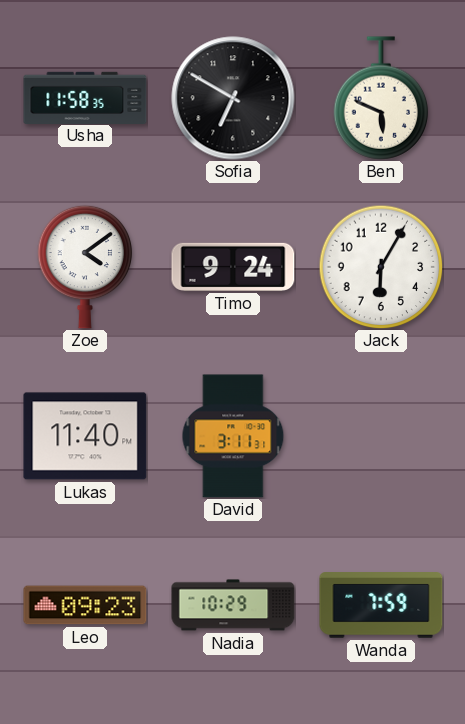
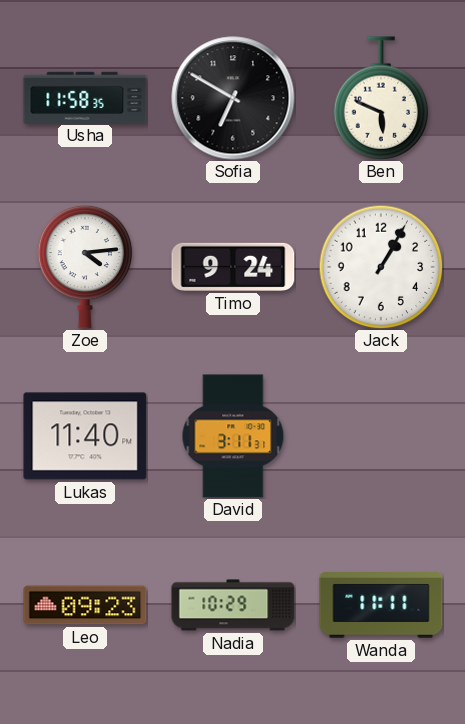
Zoe: 4:09 -> 4:14 (85, 267)
Jack: 6:05 -> 1:05 (381, 267)
Wanda: 7:59 -> 11:11 (381, 605)
